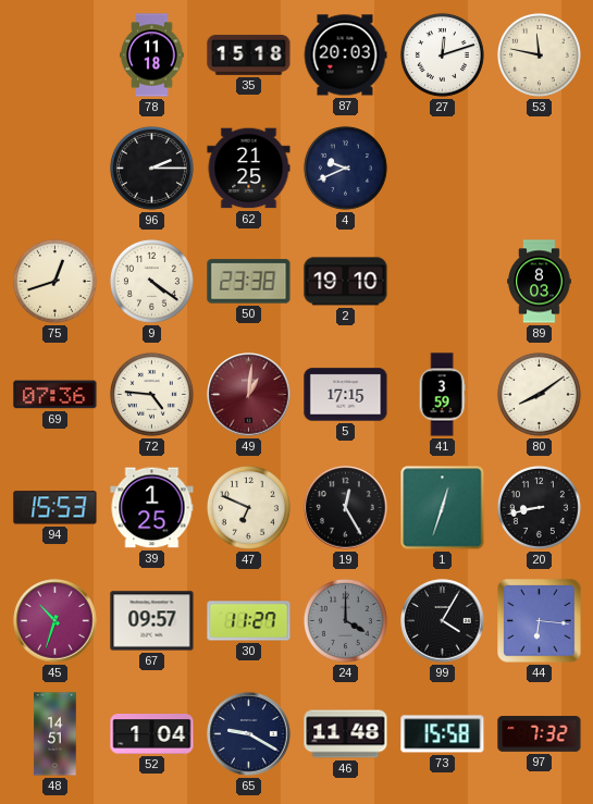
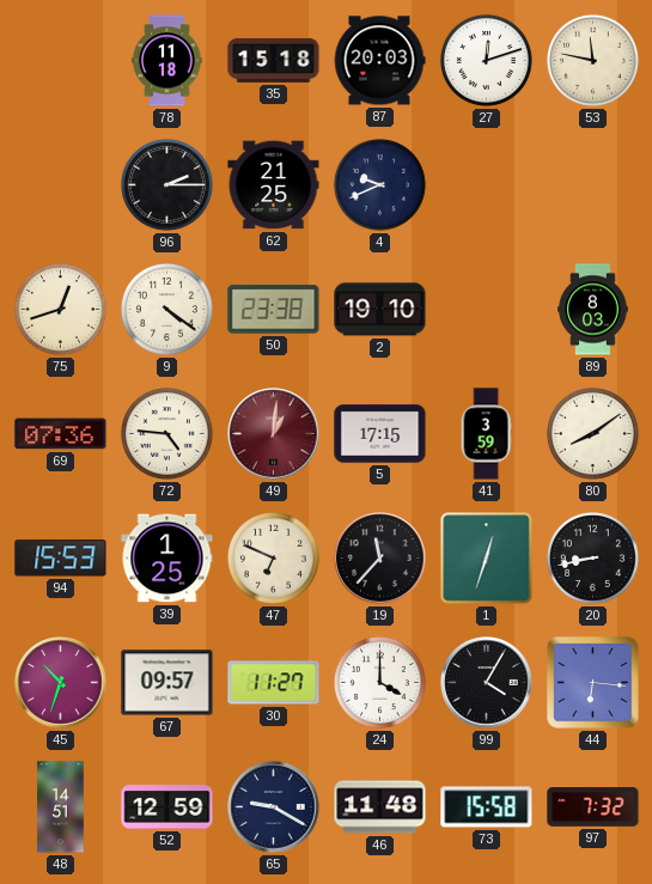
19: 12:25 -> 11:37 (380, 559)
24 dial: grey -> white (379, 682)
52: 1:04 -> 12:59 (167, 807)
